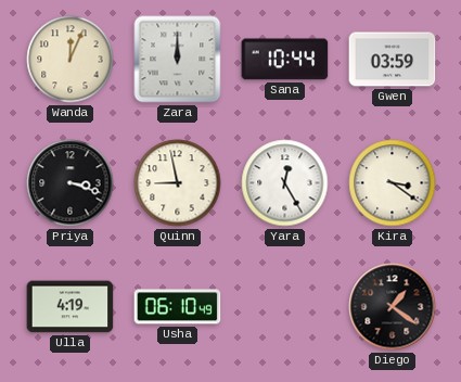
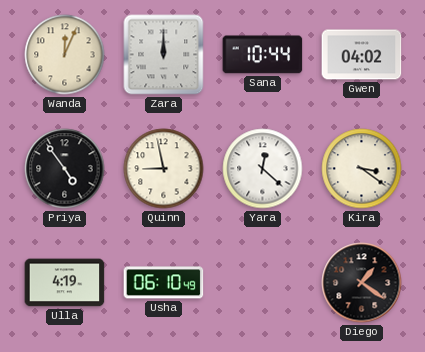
Gwen: 03:59 -> 04:02 (362, 55)
Priya: 3:18 -> 4:54 (65, 169)
Yara: 12:25 -> 12:22 (263, 169)
